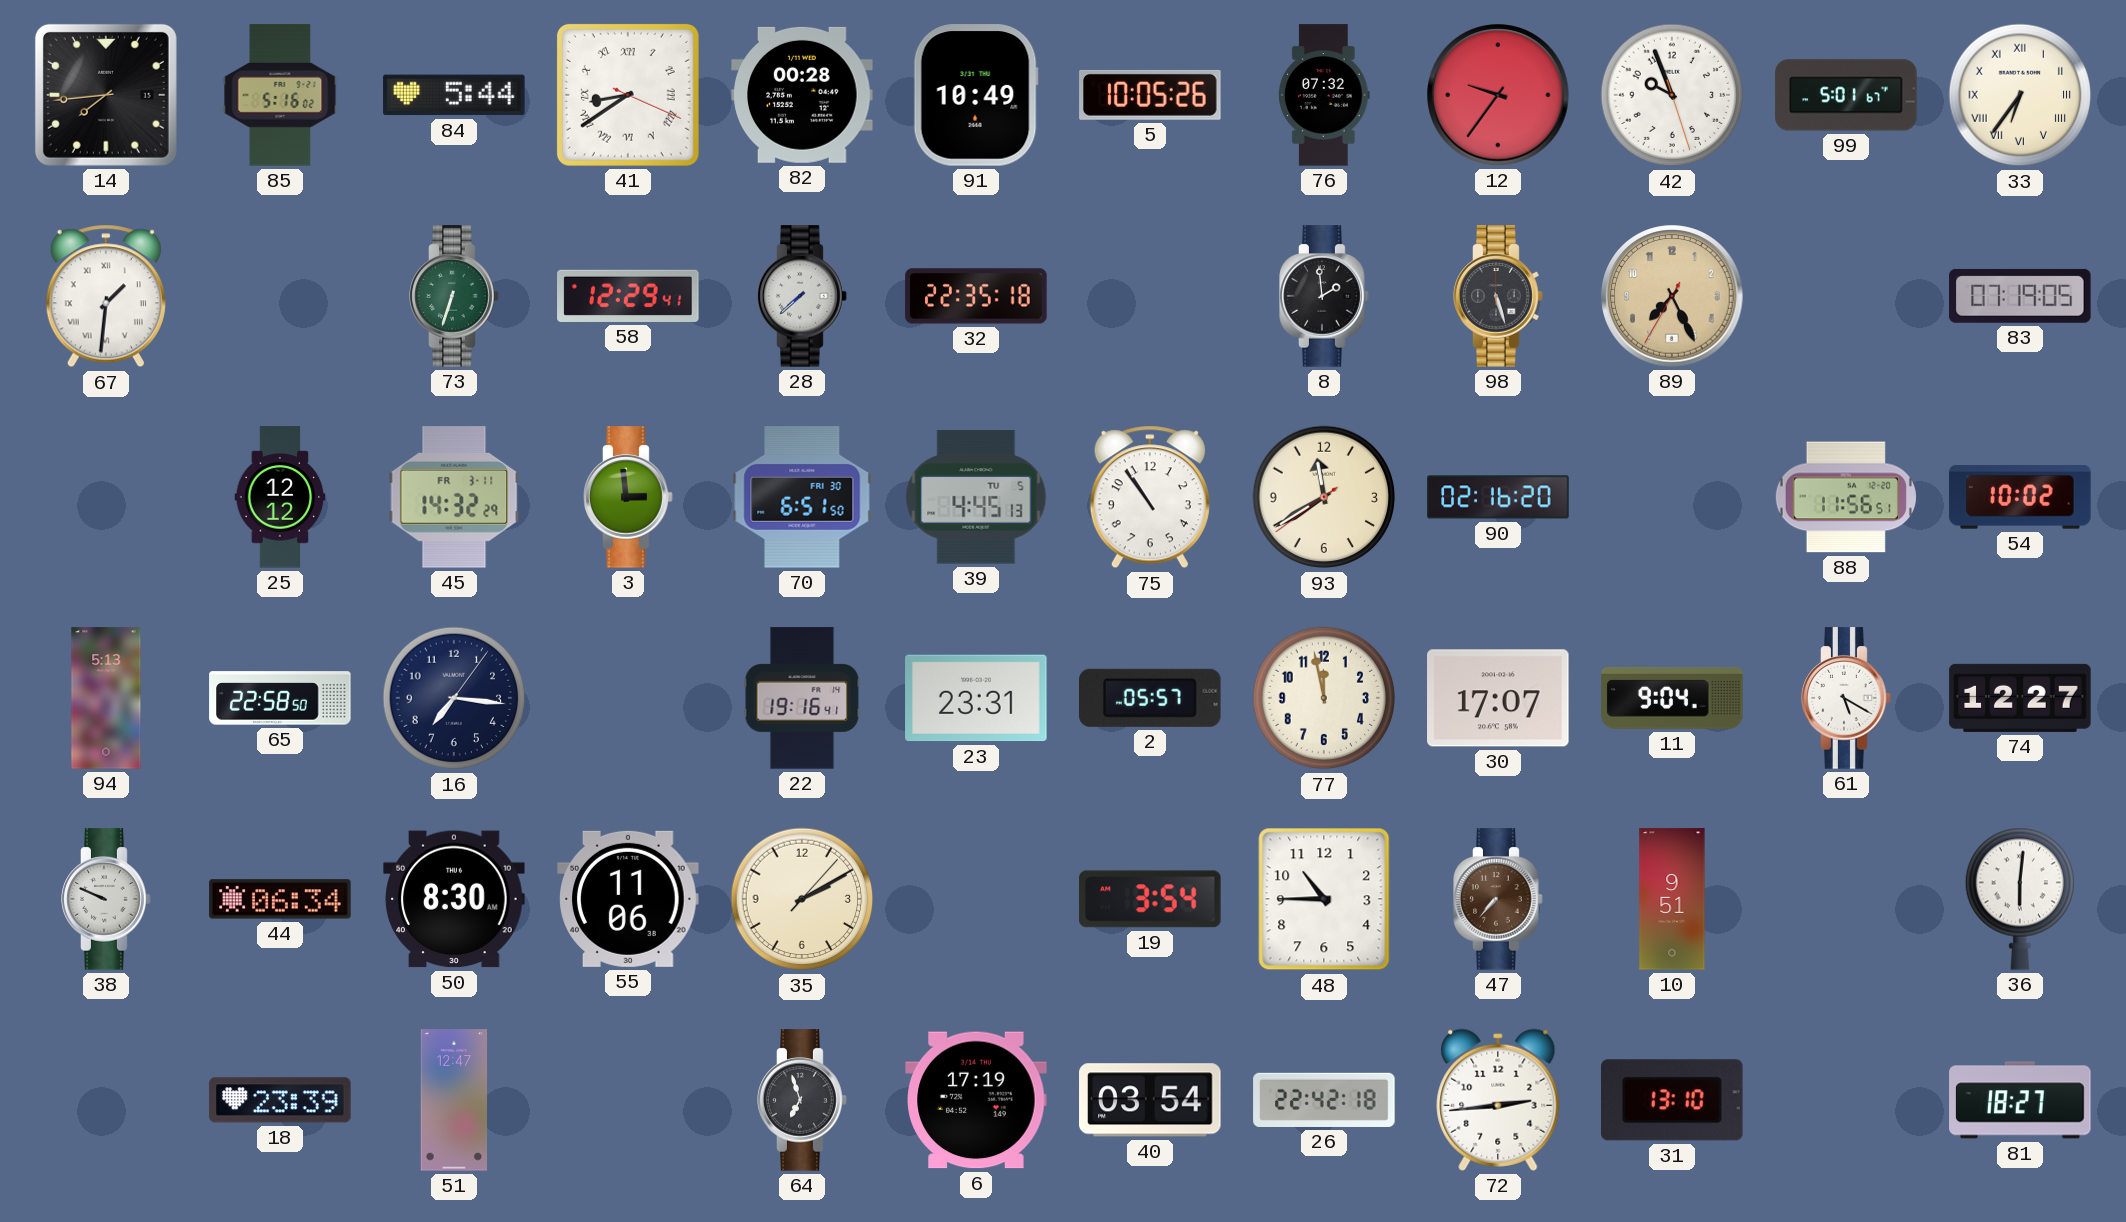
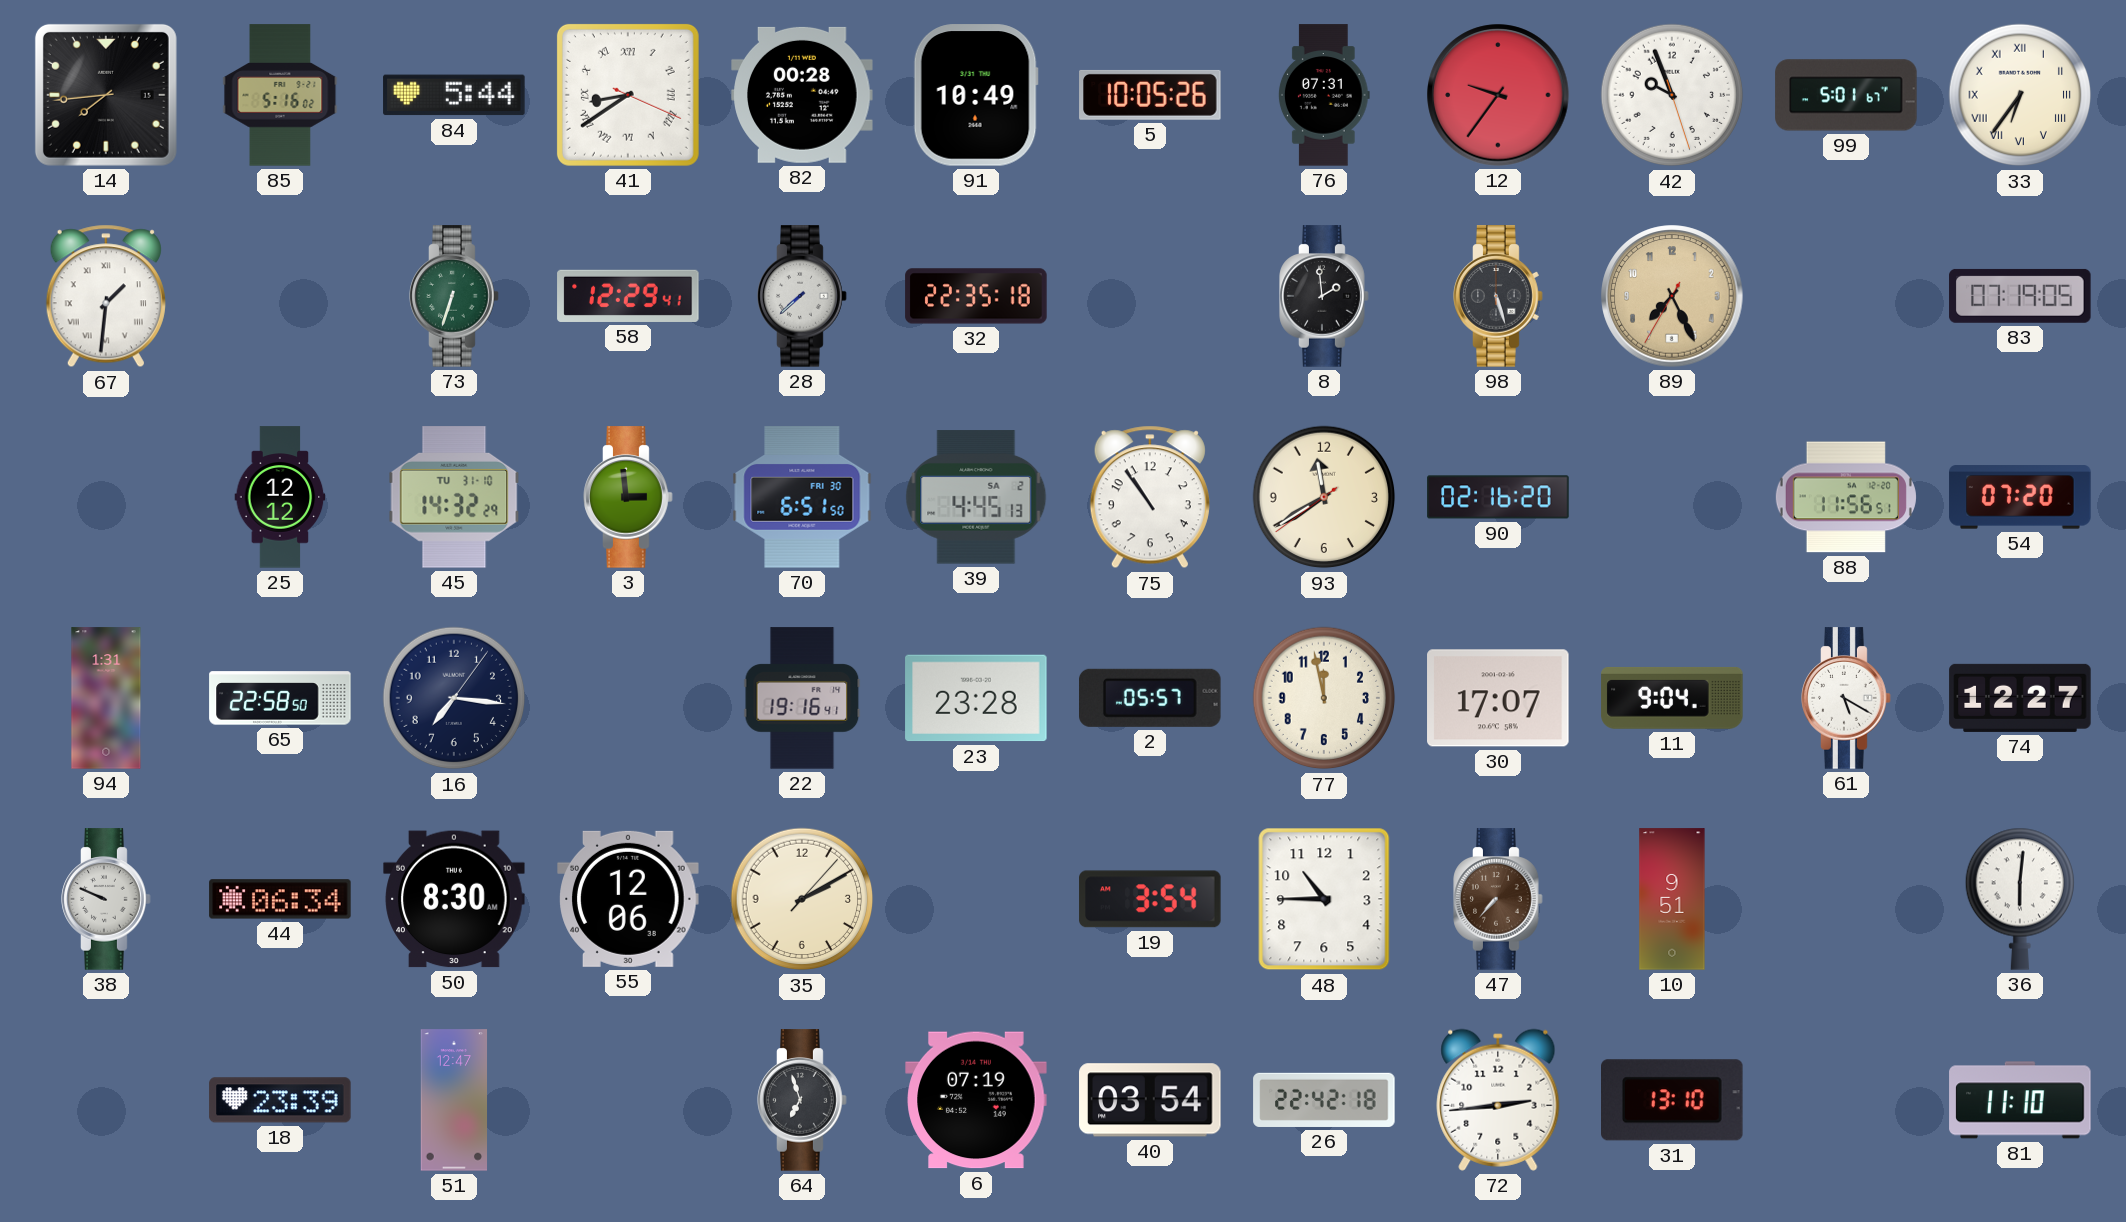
76: 07:32 -> 07:31 (1324, 95)
45 date: FR 3-11 -> TU 31-10 (454, 497)
39 date: TU 5 -> SA 2 (976, 497)
54: 10:02 -> 07:20 (2020, 497)
94: 5:13 -> 1:31 (106, 698)
23: 23:31 -> 23:28 (976, 698)
55: 11:06 -> 12:06 (628, 899)
6: 17:19 -> 07:19 (976, 1100)
81: 18:27 -> 11:10 (2020, 1100)
